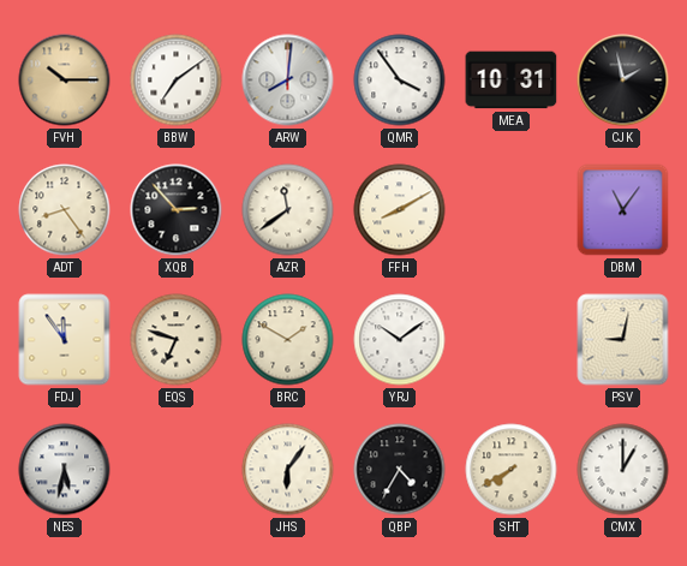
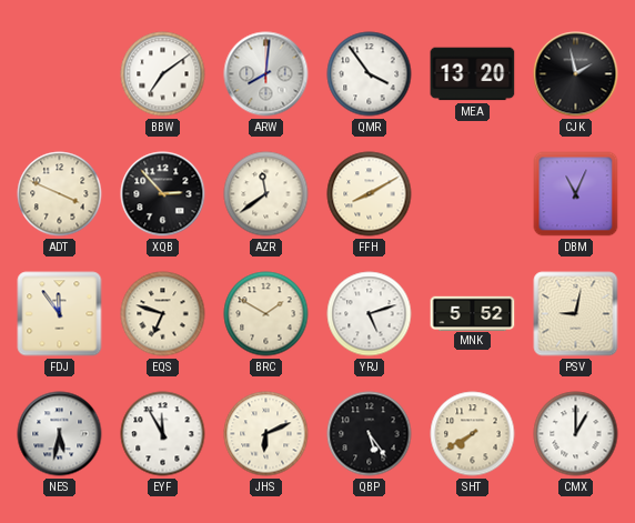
FVH: 10:15 -> none (65, 81)
MEA: 10:31 -> 13:20 (473, 74)
ADT: 8:24 -> 3:49 (60, 194)
DBM: 11:06 -> 11:04 (576, 194)
YRJ: 10:09 -> 5:12 (370, 314)
MNK: none -> 5:52 (473, 313)
EYF: none -> 11:55 (163, 434)
JHS: 6:06 -> 6:11 (266, 434)
QBP: 4:35 -> 5:24 (370, 434)
